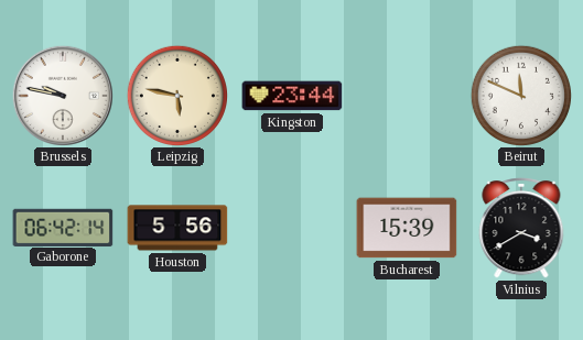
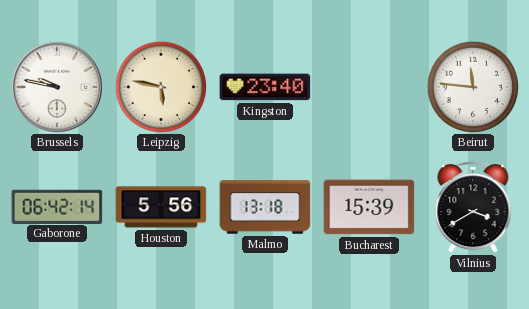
Kingston: 23:44 -> 23:40 (265, 87)
Beirut: 11:49 -> 11:46 (472, 86)
Malmo: none -> 13:18 (265, 207)
